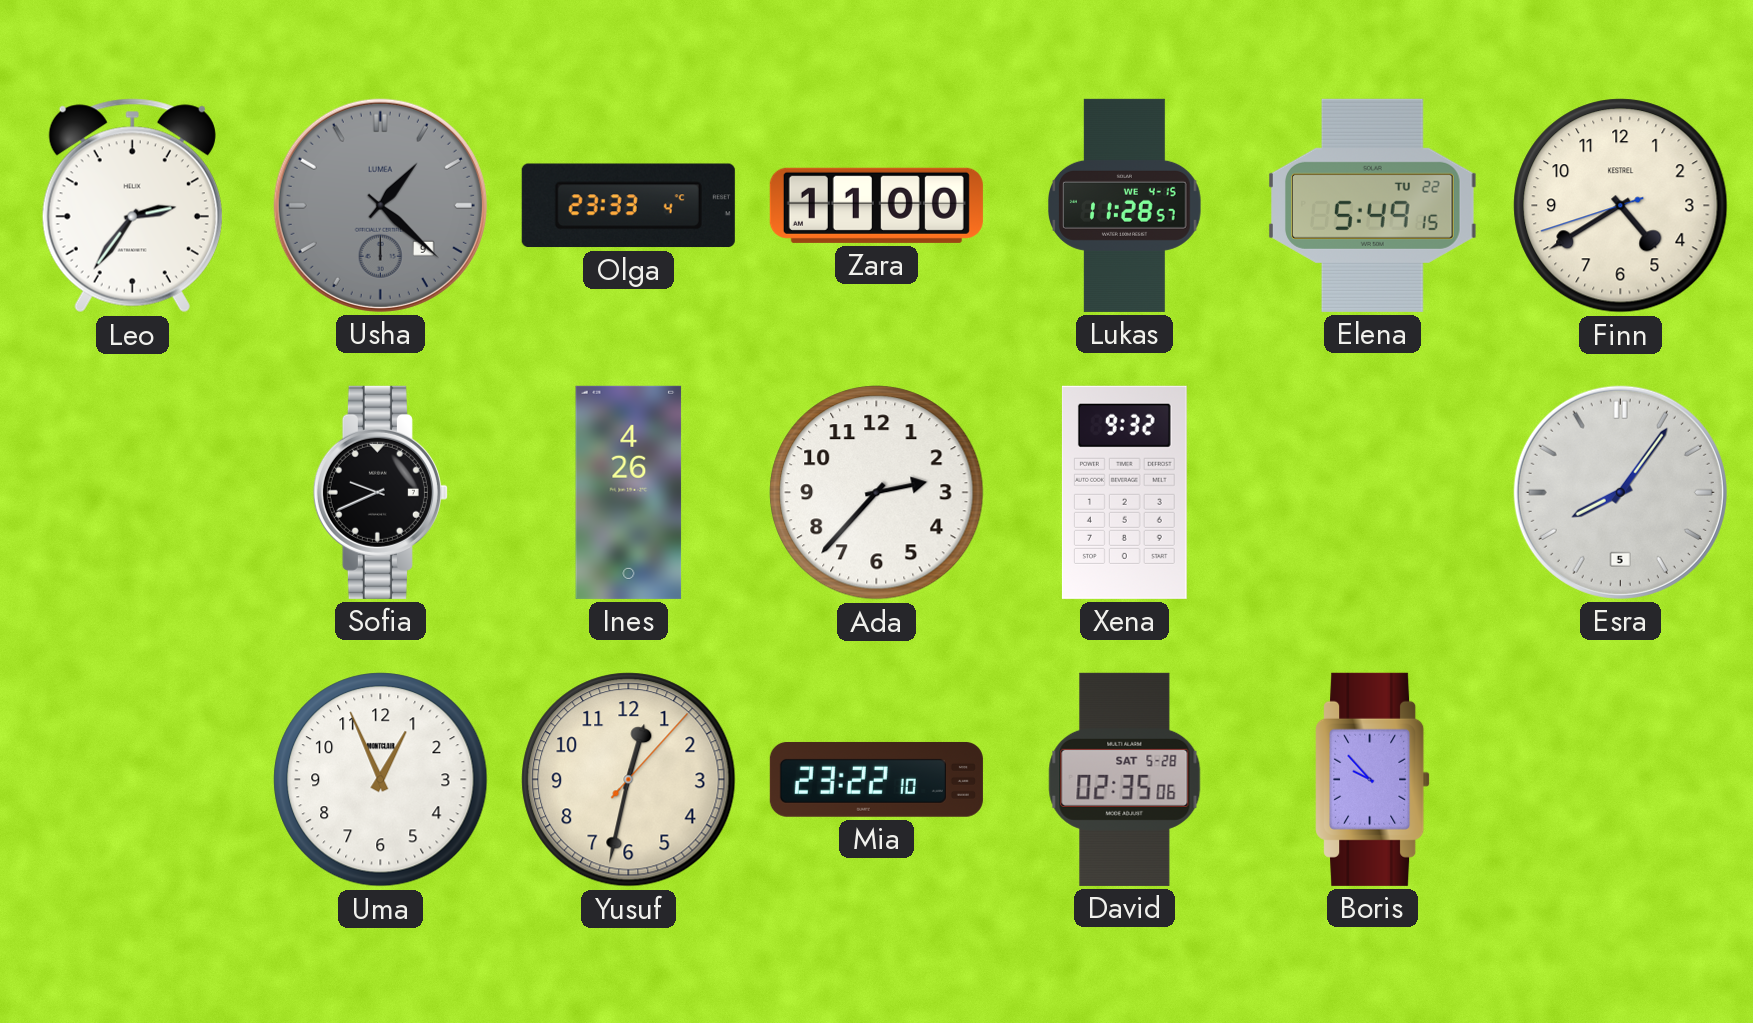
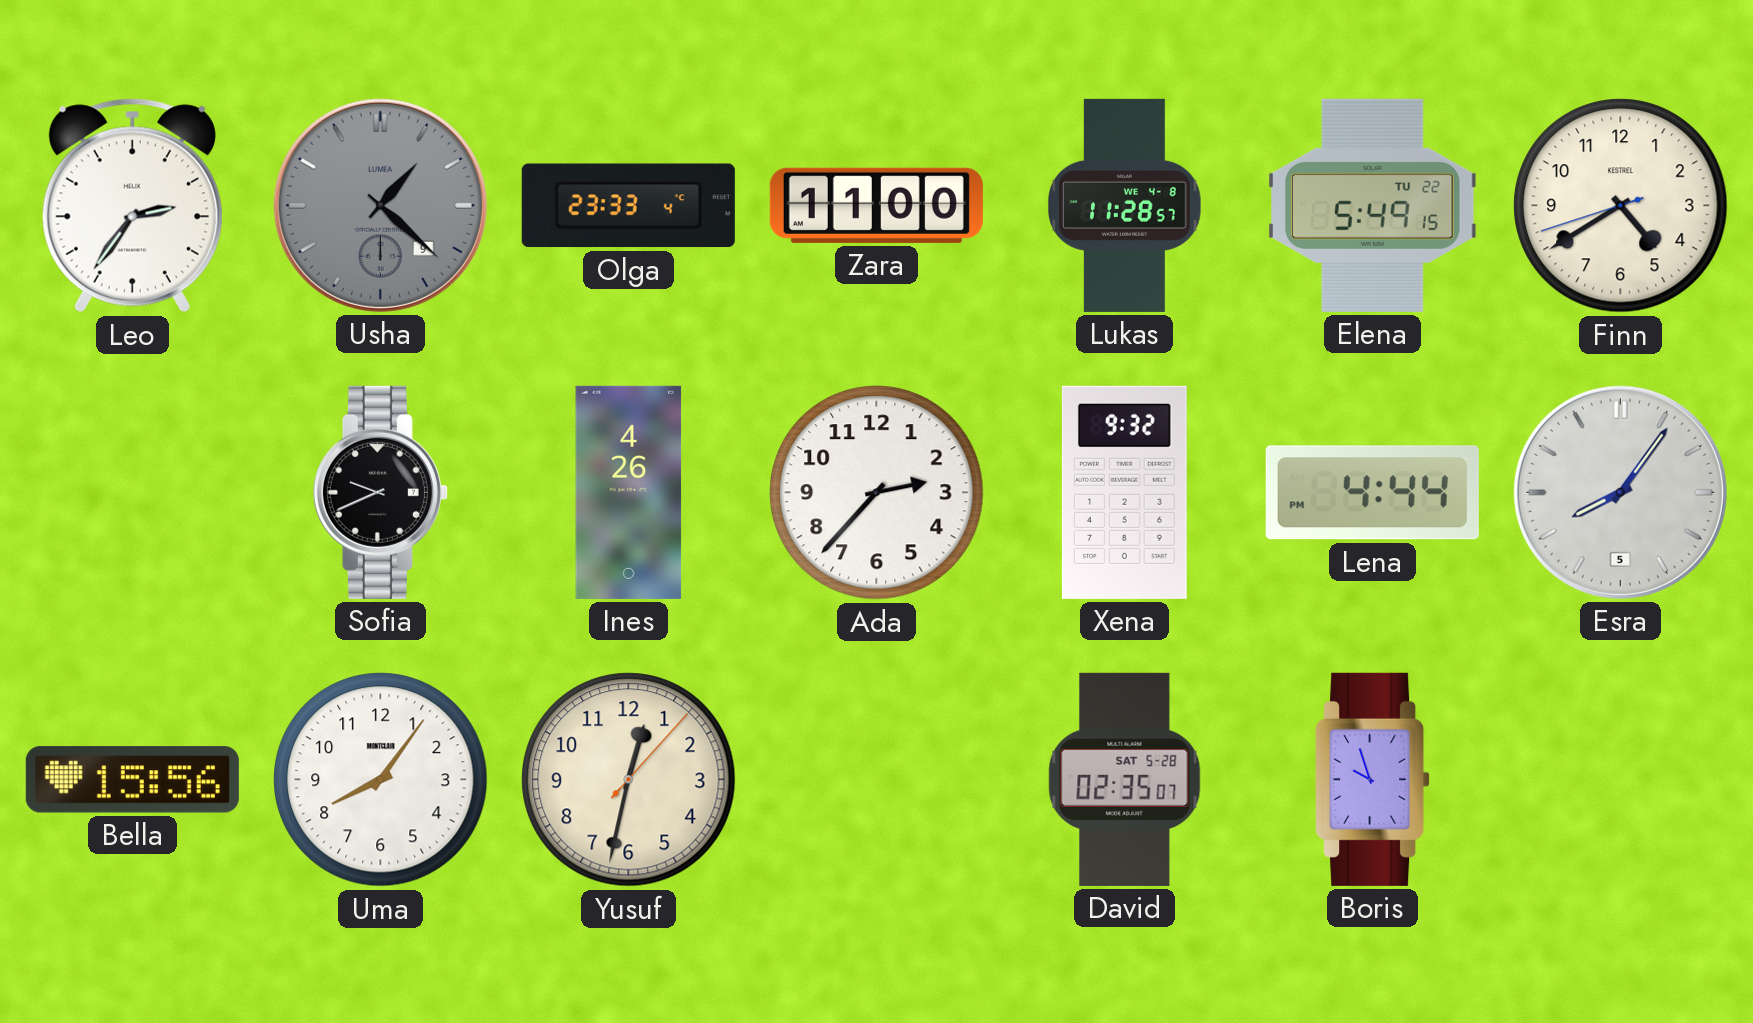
Lukas date: WE 4-15 -> WE 4-8 (1125, 205)
Lena: none -> 4:44 (1372, 493)
Bella: none -> 15:56 (132, 780)
Uma: 12:56 -> 8:06 (381, 780)
Mia: 23:22 -> none (876, 780)
David: 02:35:06 -> 02:35:07 (1125, 779)
Boris: 9:53 -> 9:57 (1373, 779)
